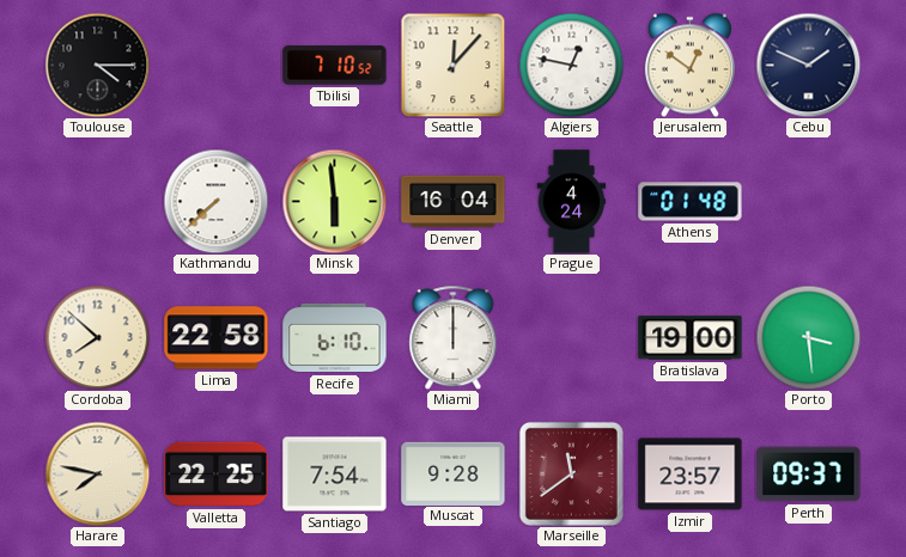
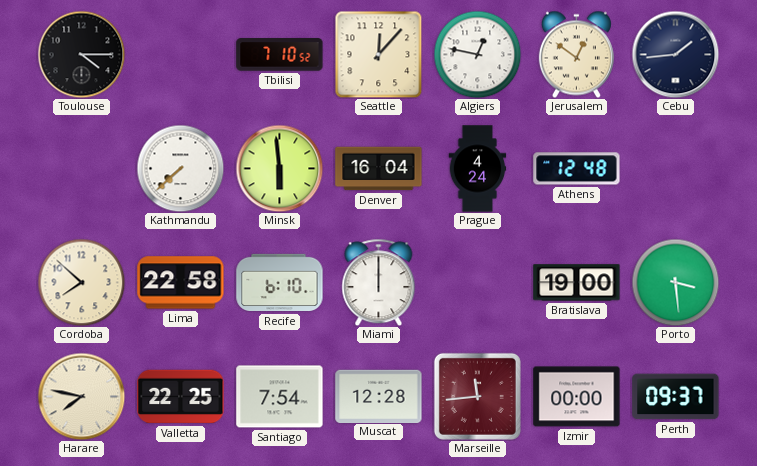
Cebu: 1:49 -> 1:44 (675, 54)
Athens: 01:48 -> 12:48 (577, 169)
Muscat: 9:28 -> 12:28 (379, 396)
Marseille: 11:39 -> 11:44 (477, 396)
Izmir: 23:57 -> 00:00 (577, 397)
